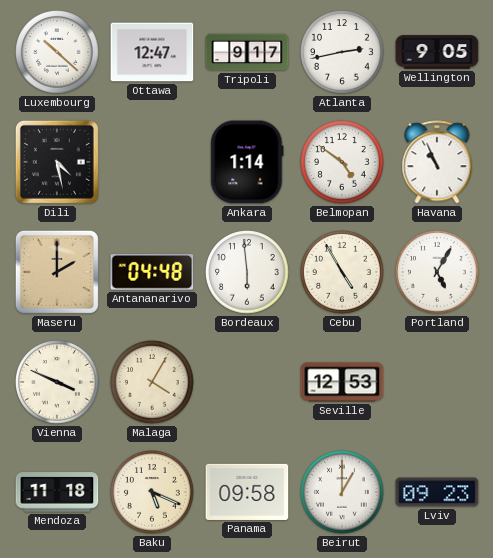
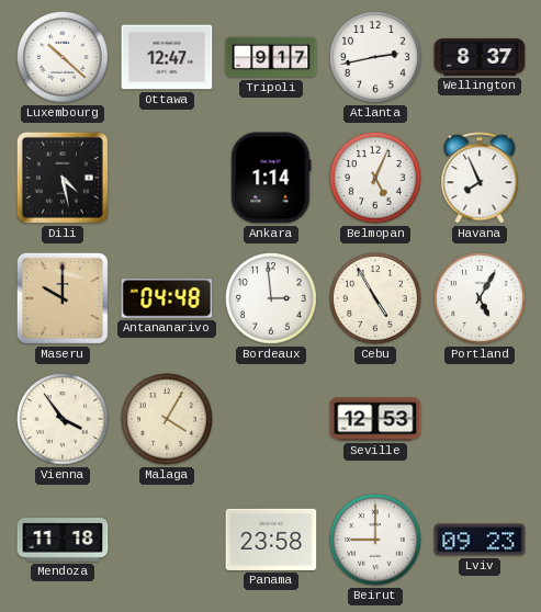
Wellington: 9:05 -> 8:37 (480, 57)
Belmopan: 4:51 -> 5:04 (376, 179)
Havana: 10:56 -> 7:56 (480, 178)
Maseru: 2:00 -> 10:00 (63, 298)
Bordeaux: 5:59 -> 2:59 (272, 299)
Vienna: 3:49 -> 3:54 (64, 420)
Baku: 5:19 -> none (153, 493)
Panama: 09:58 -> 23:58 (271, 540)
Beirut: 1:00 -> 9:00 (376, 541)
